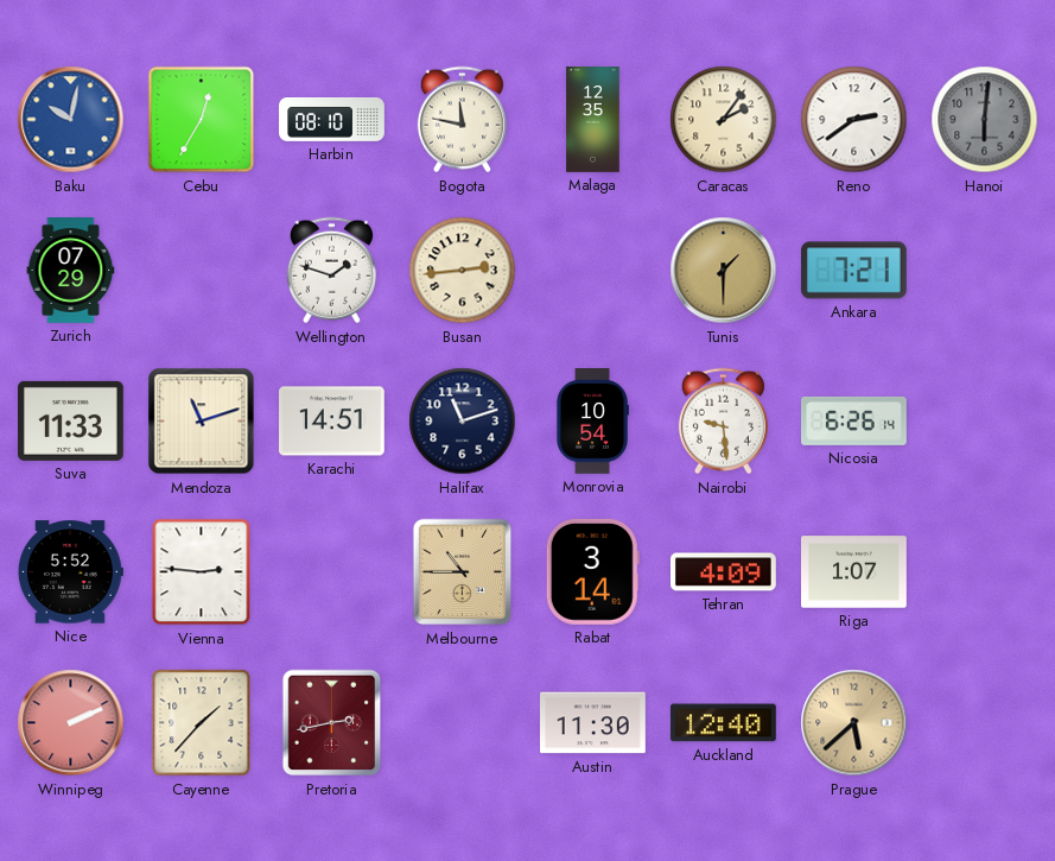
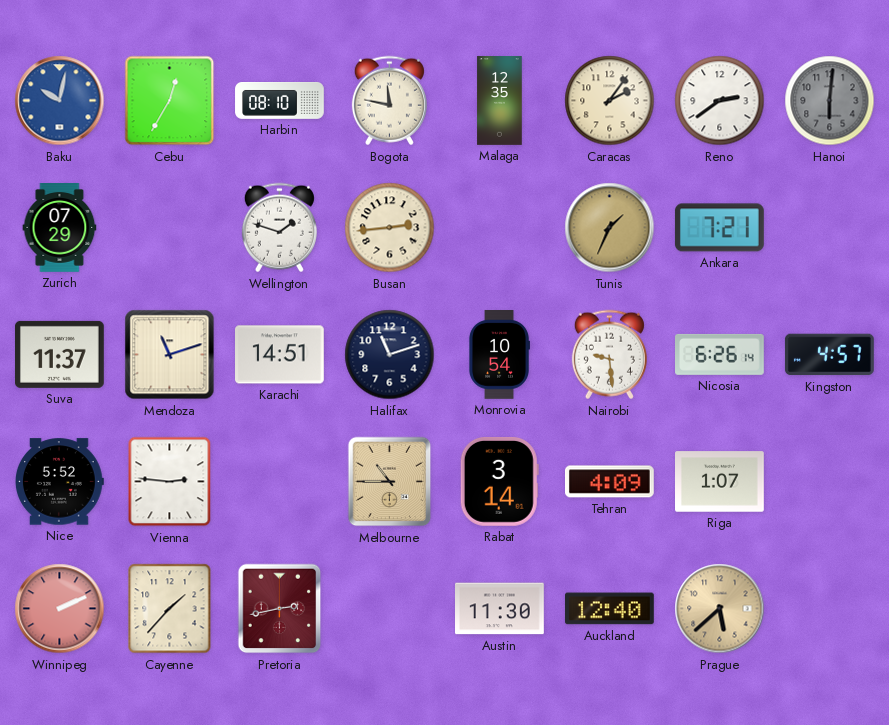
Tunis: 1:30 -> 1:34 (610, 228)
Suva: 11:33 -> 11:37 (60, 354)
Kingston: none -> 4:57 (829, 355)
